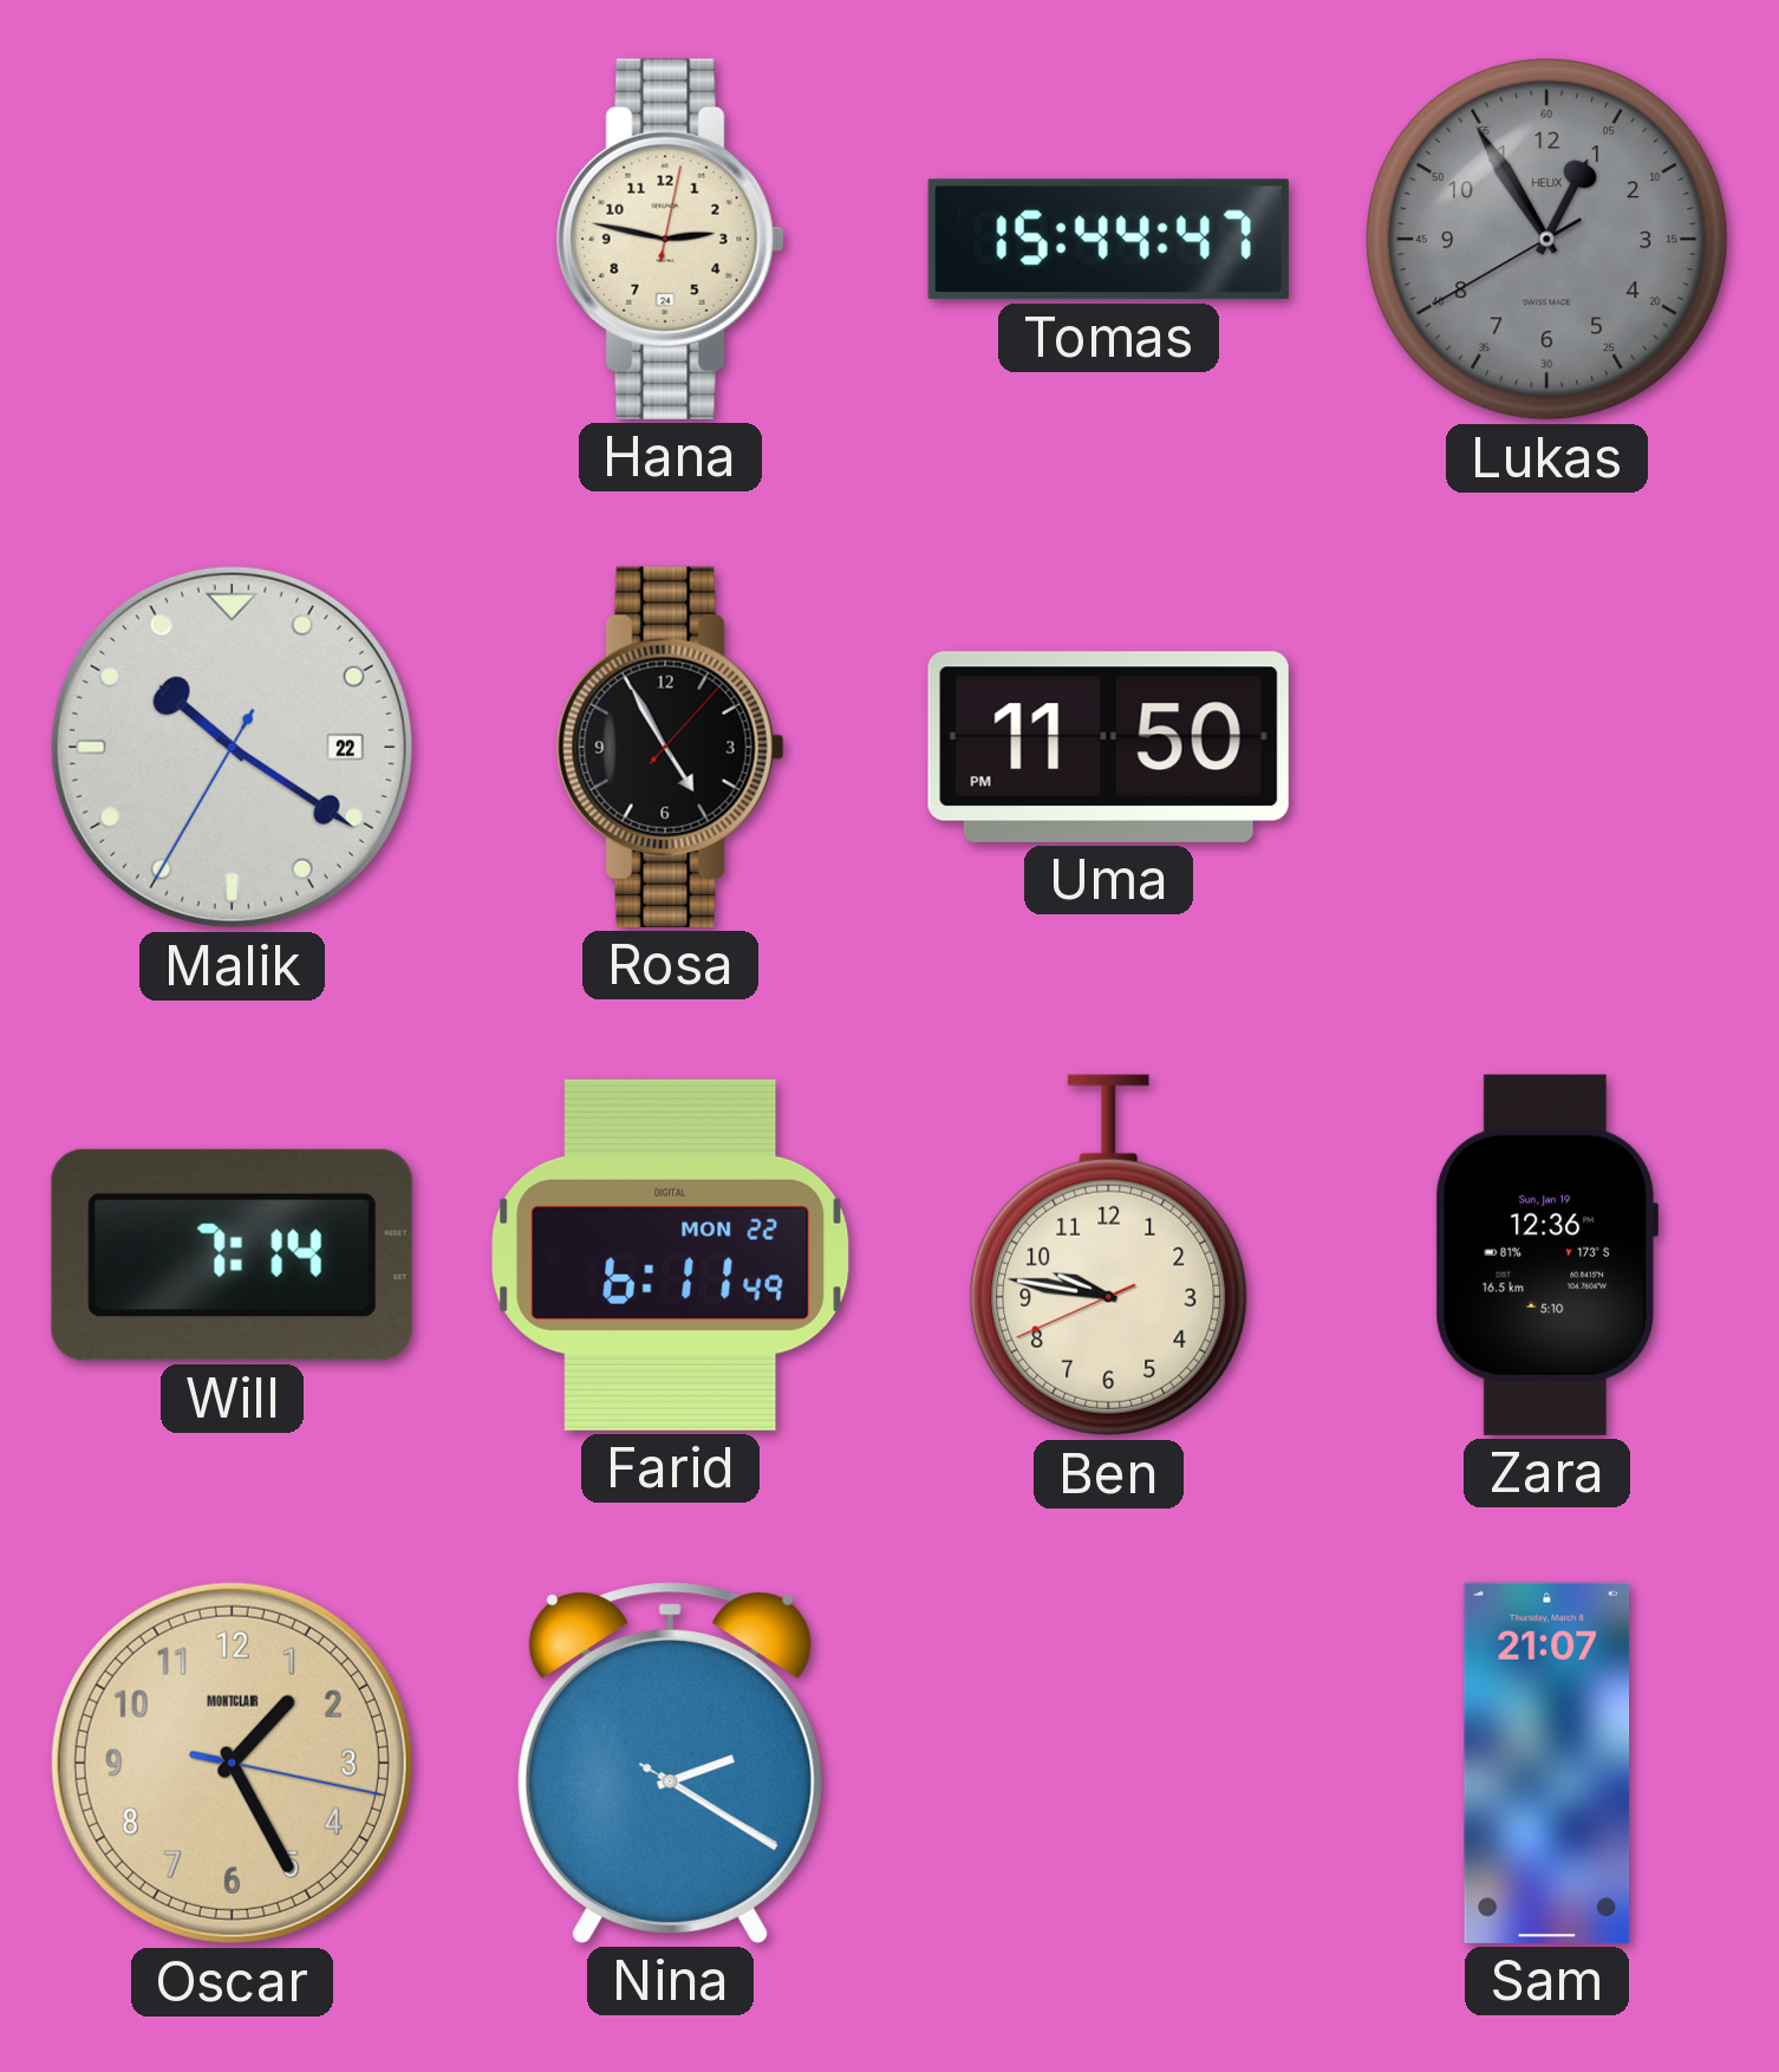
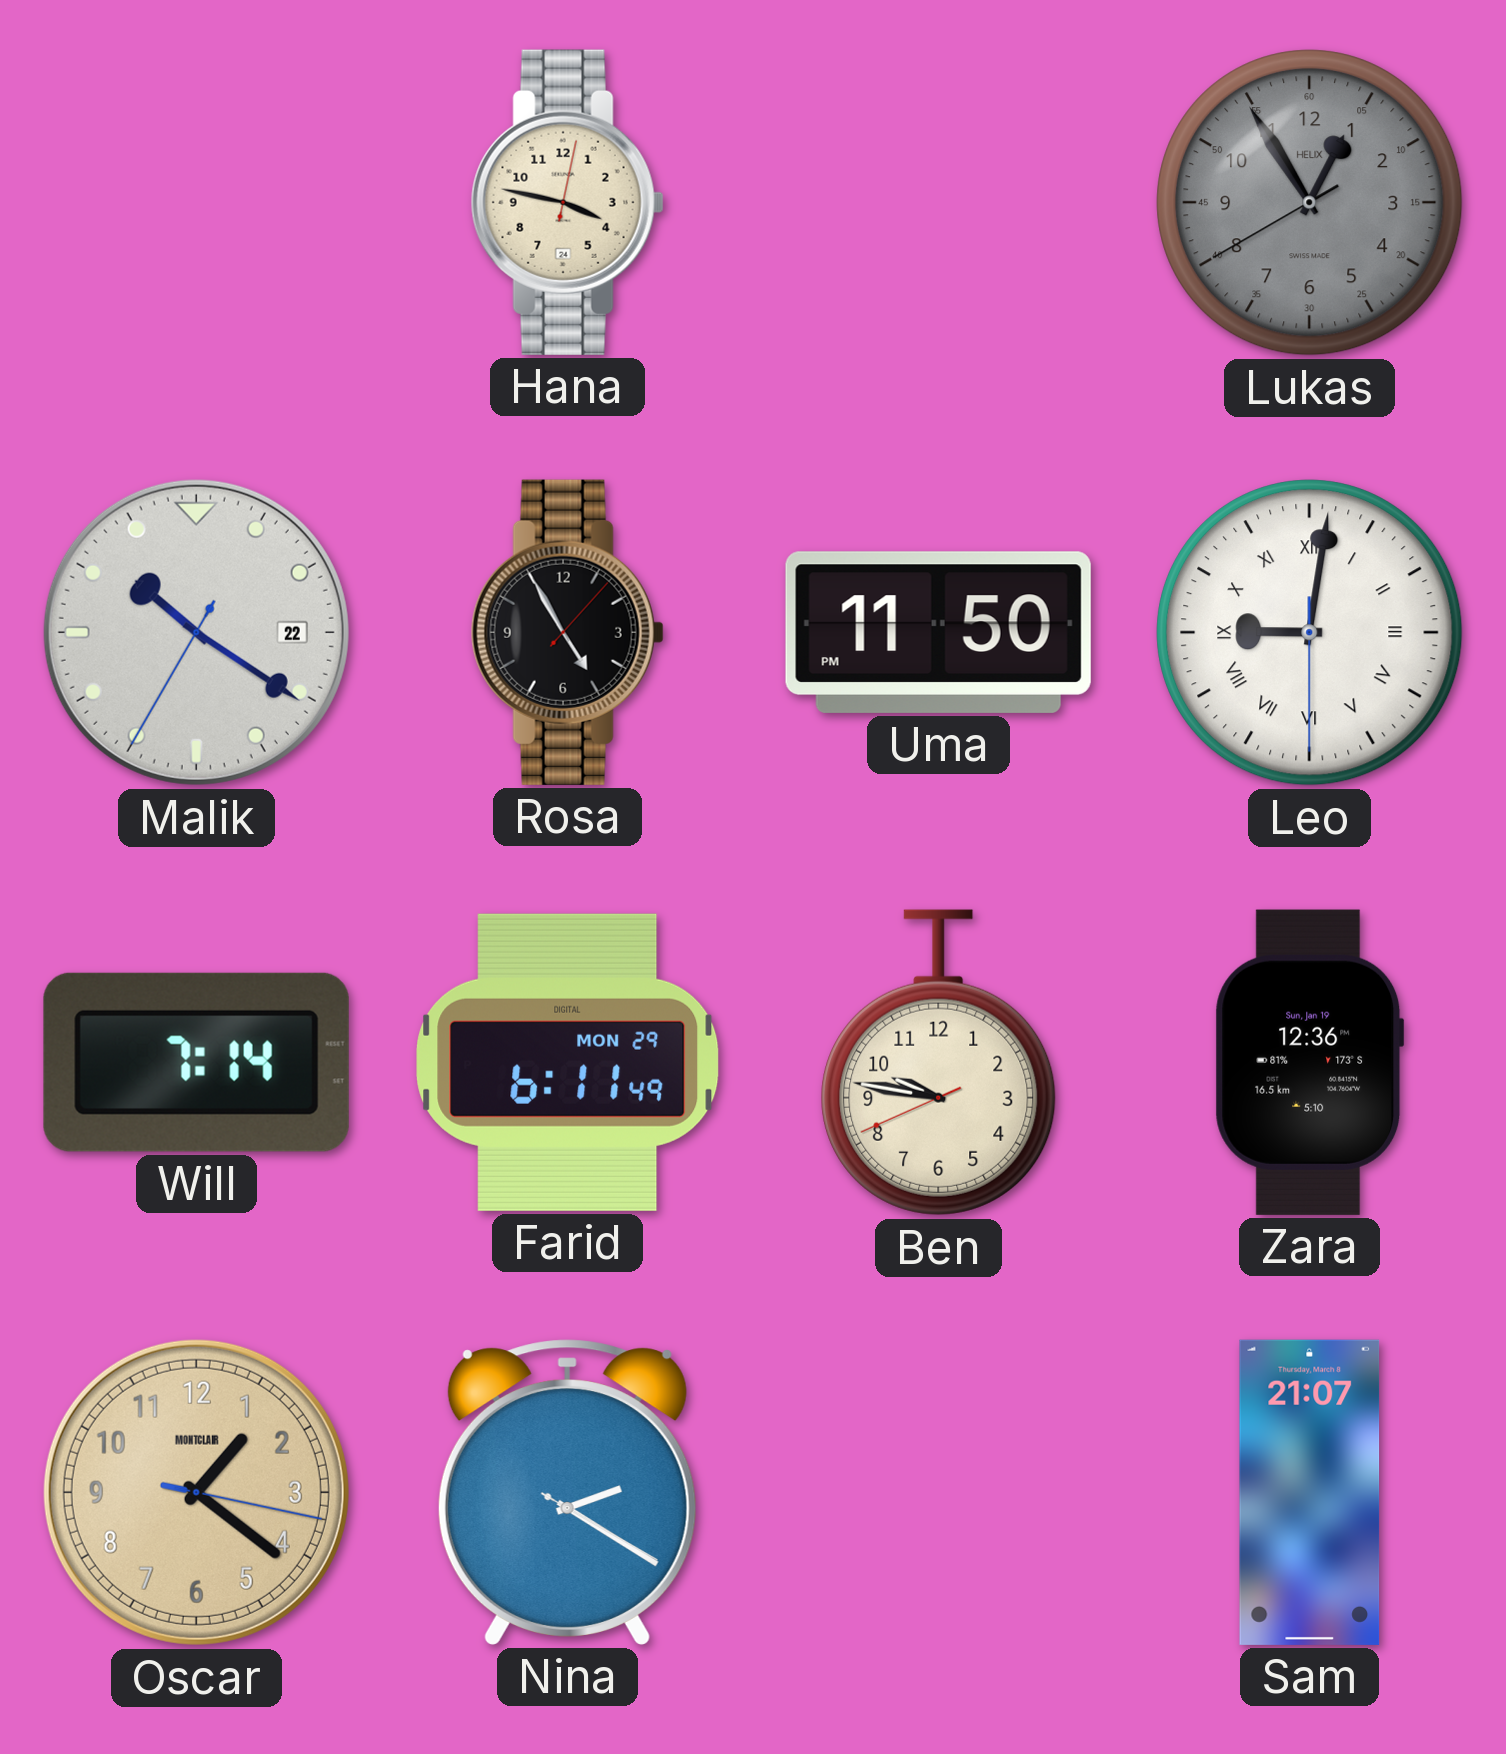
Hana: 2:47 -> 3:47 (567, 202)
Tomas: 15:44 -> none (1108, 240)
Leo: none -> 9:01 (1310, 633)
Farid date: MON 22 -> MON 29 (568, 1062)
Oscar: 1:25 -> 1:21 (196, 1492)
